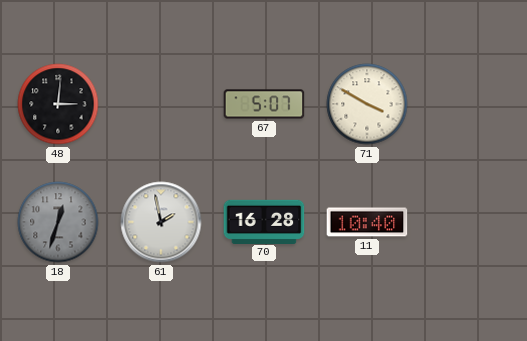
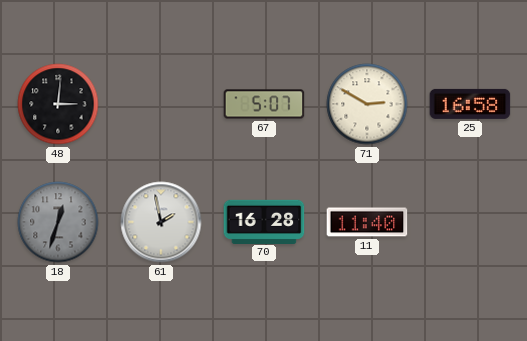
71: 3:50 -> 2:50 (367, 104)
25: none -> 16:58 (470, 104)
11: 10:40 -> 11:40 (367, 222)
